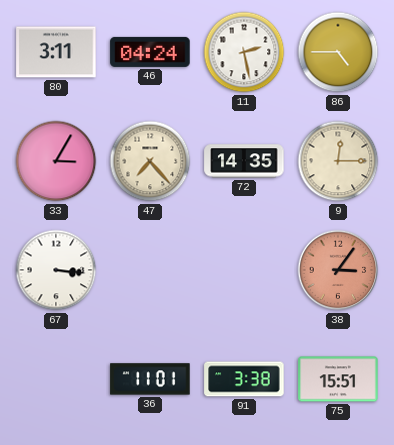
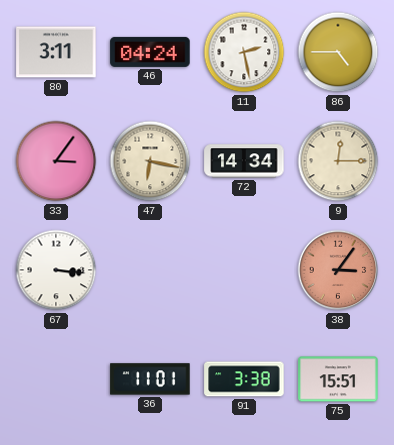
33: 3:05 -> 3:06 (56, 161)
47: 7:23 -> 6:17 (150, 161)
72: 14:35 -> 14:34 (244, 161)
